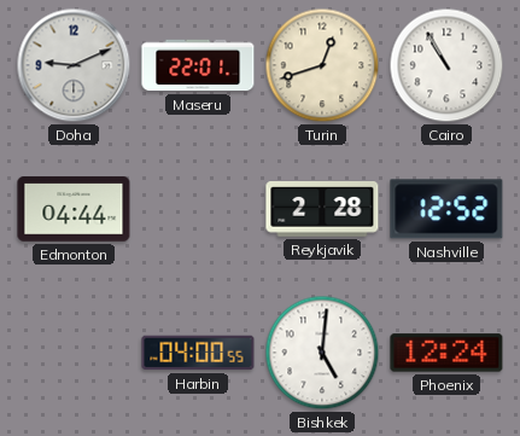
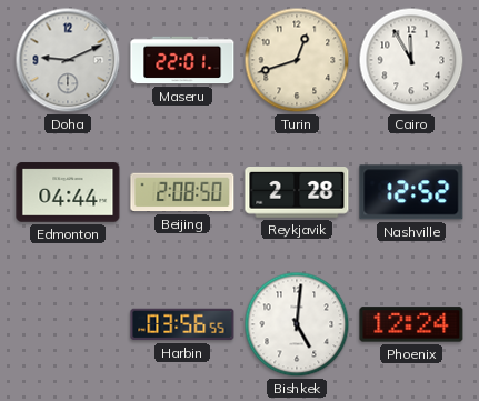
Cairo: 10:55 -> 11:55 (411, 60)
Beijing: none -> 2:08 (182, 192)
Harbin: 04:00 -> 03:56 (182, 324)
